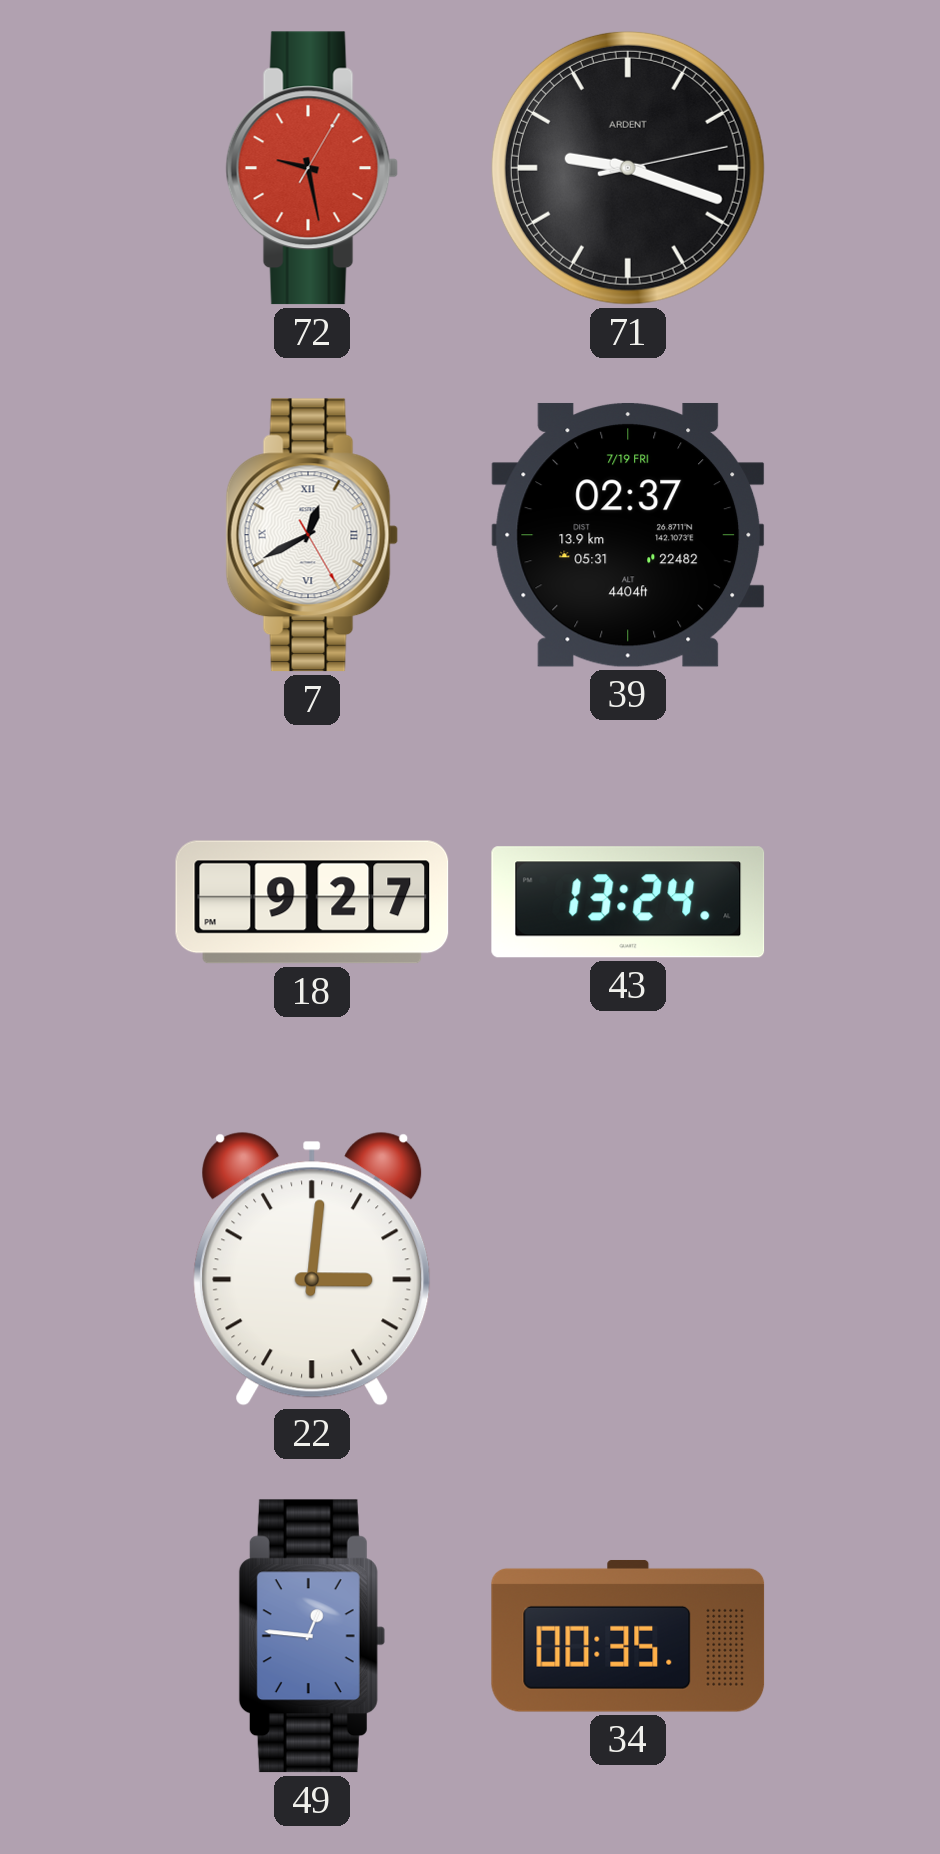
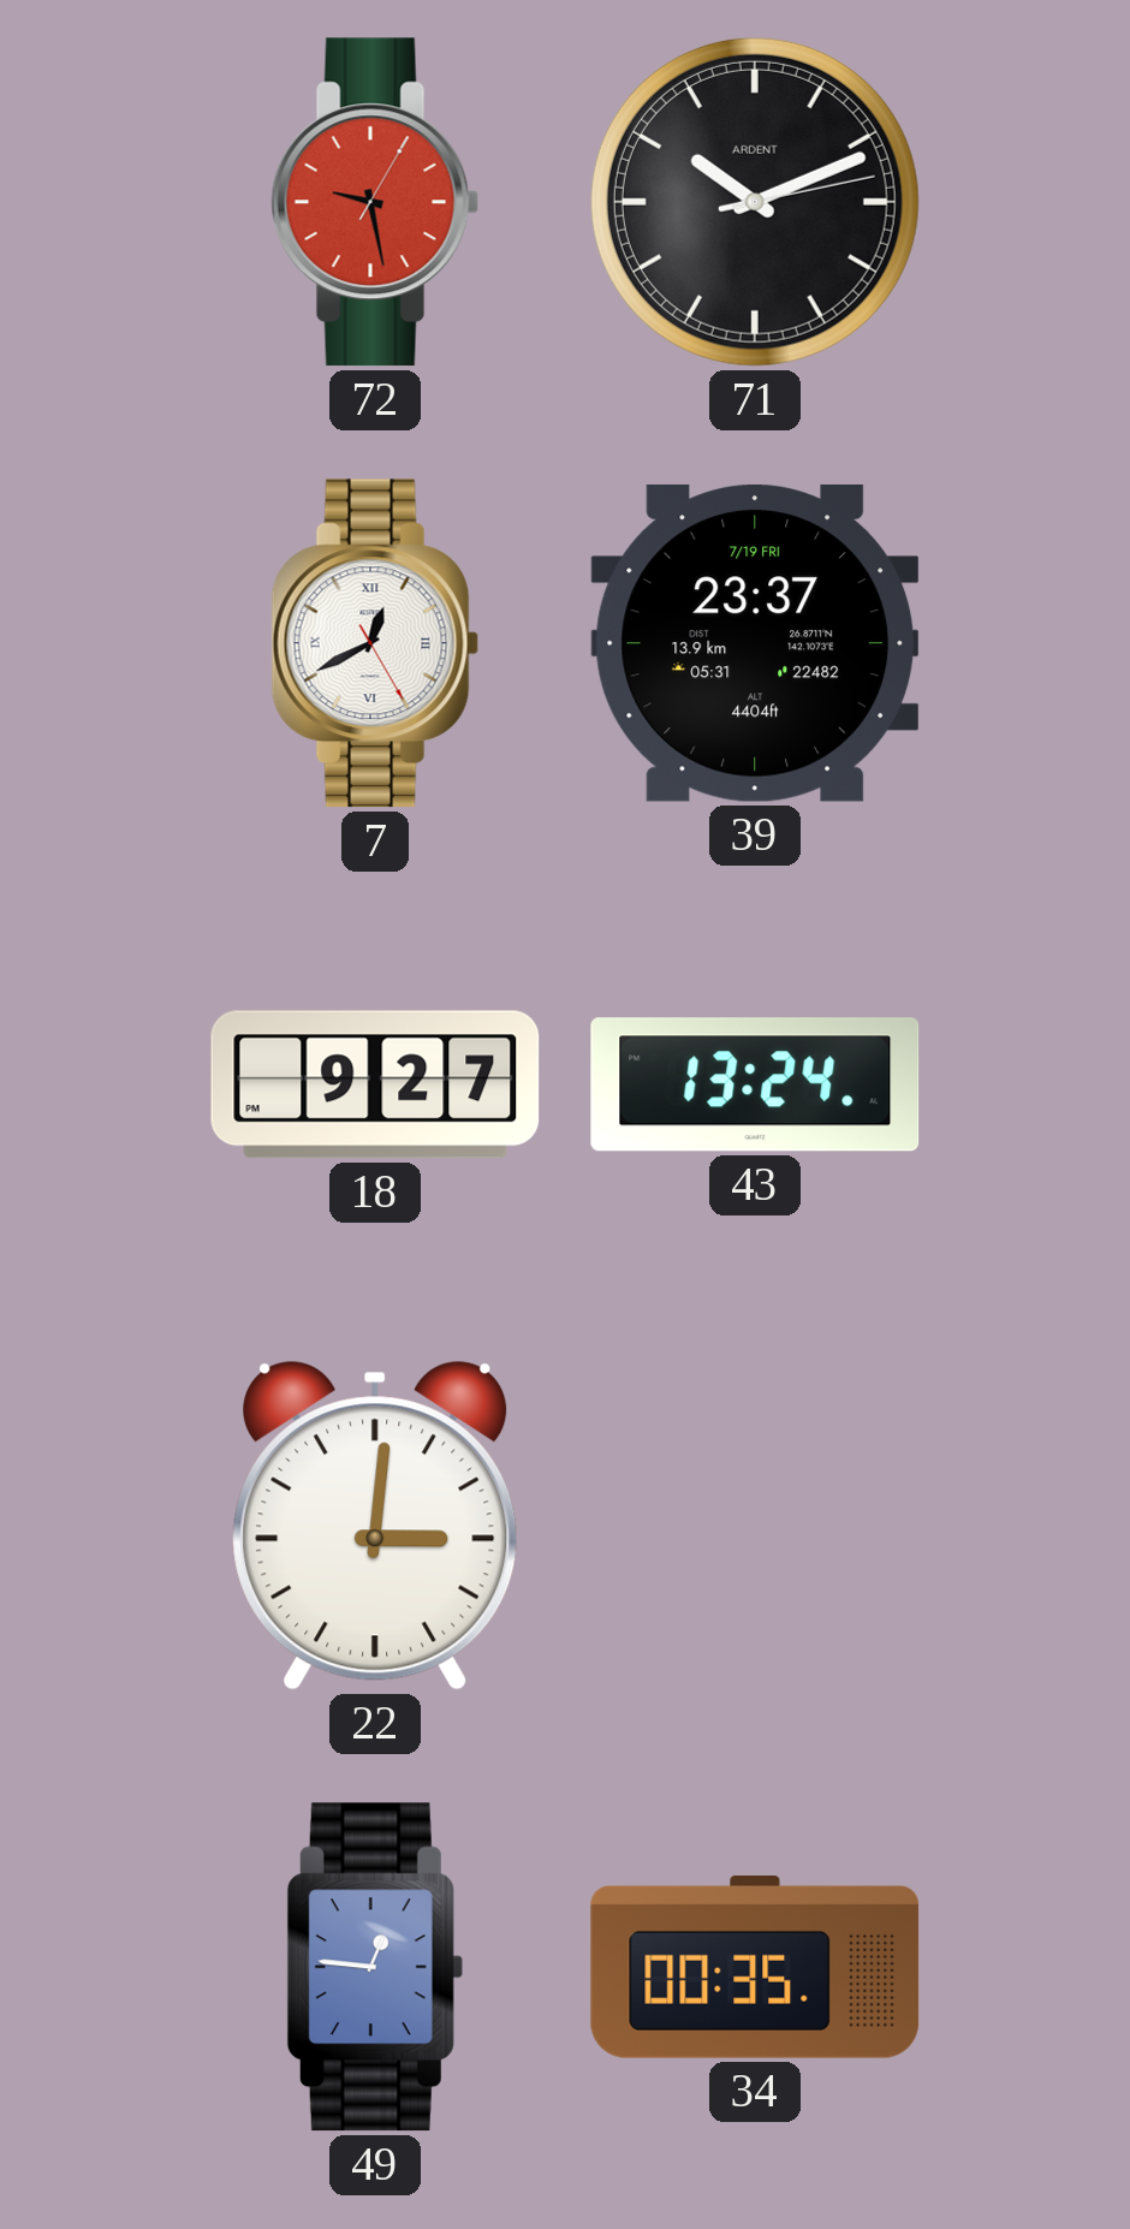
71: 9:18 -> 10:11 (755, 202)
39: 02:37 -> 23:37 (755, 643)
